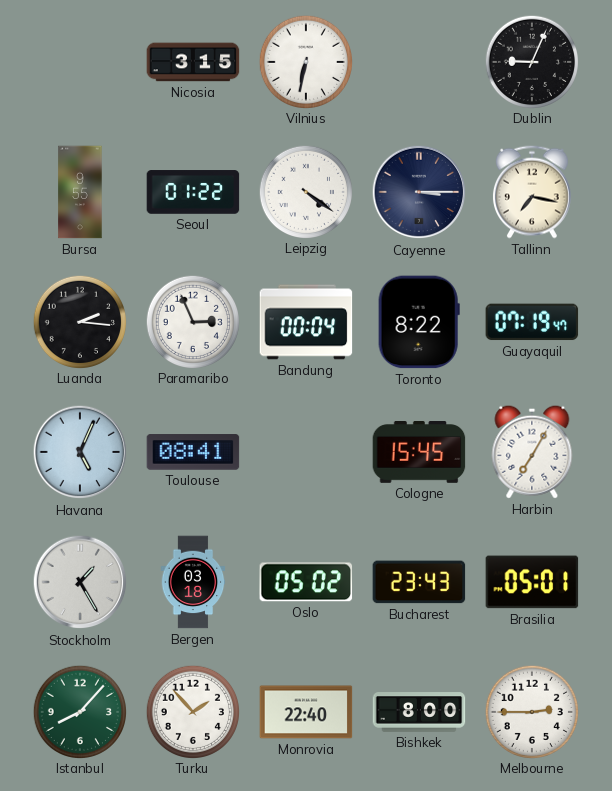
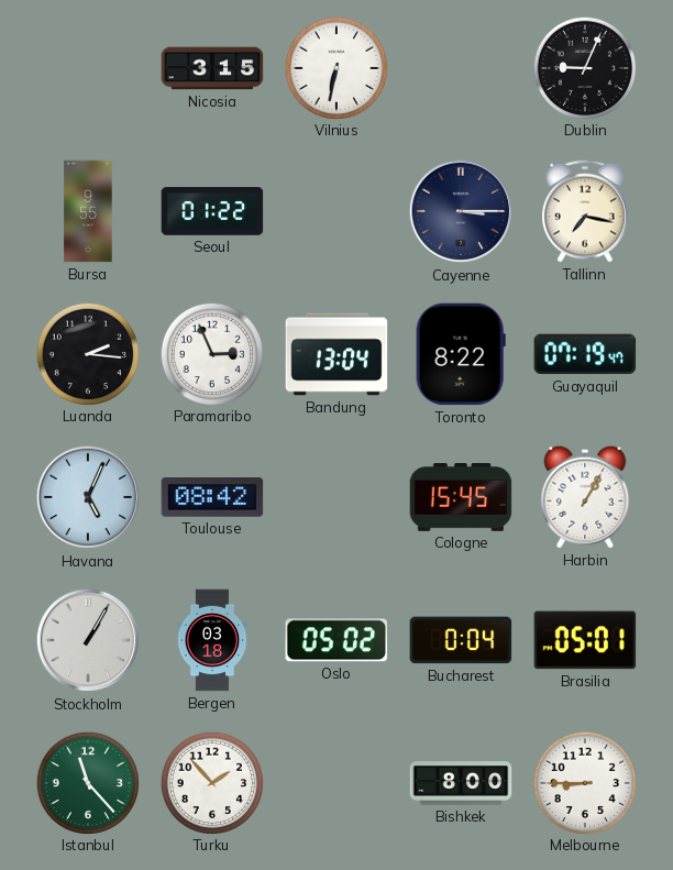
Leipzig: 4:21 -> none (305, 191)
Bandung: 00:04 -> 13:04 (336, 354)
Toulouse: 08:41 -> 08:42 (212, 497)
Harbin: 7:05 -> 1:05 (585, 497)
Stockholm: 1:25 -> 1:05 (88, 640)
Bucharest: 23:43 -> 0:04 (461, 640)
Istanbul: 8:07 -> 11:23 (87, 782)
Monrovia: 22:40 -> none (306, 712)
Melbourne: 2:45 -> 8:45 (584, 782)
